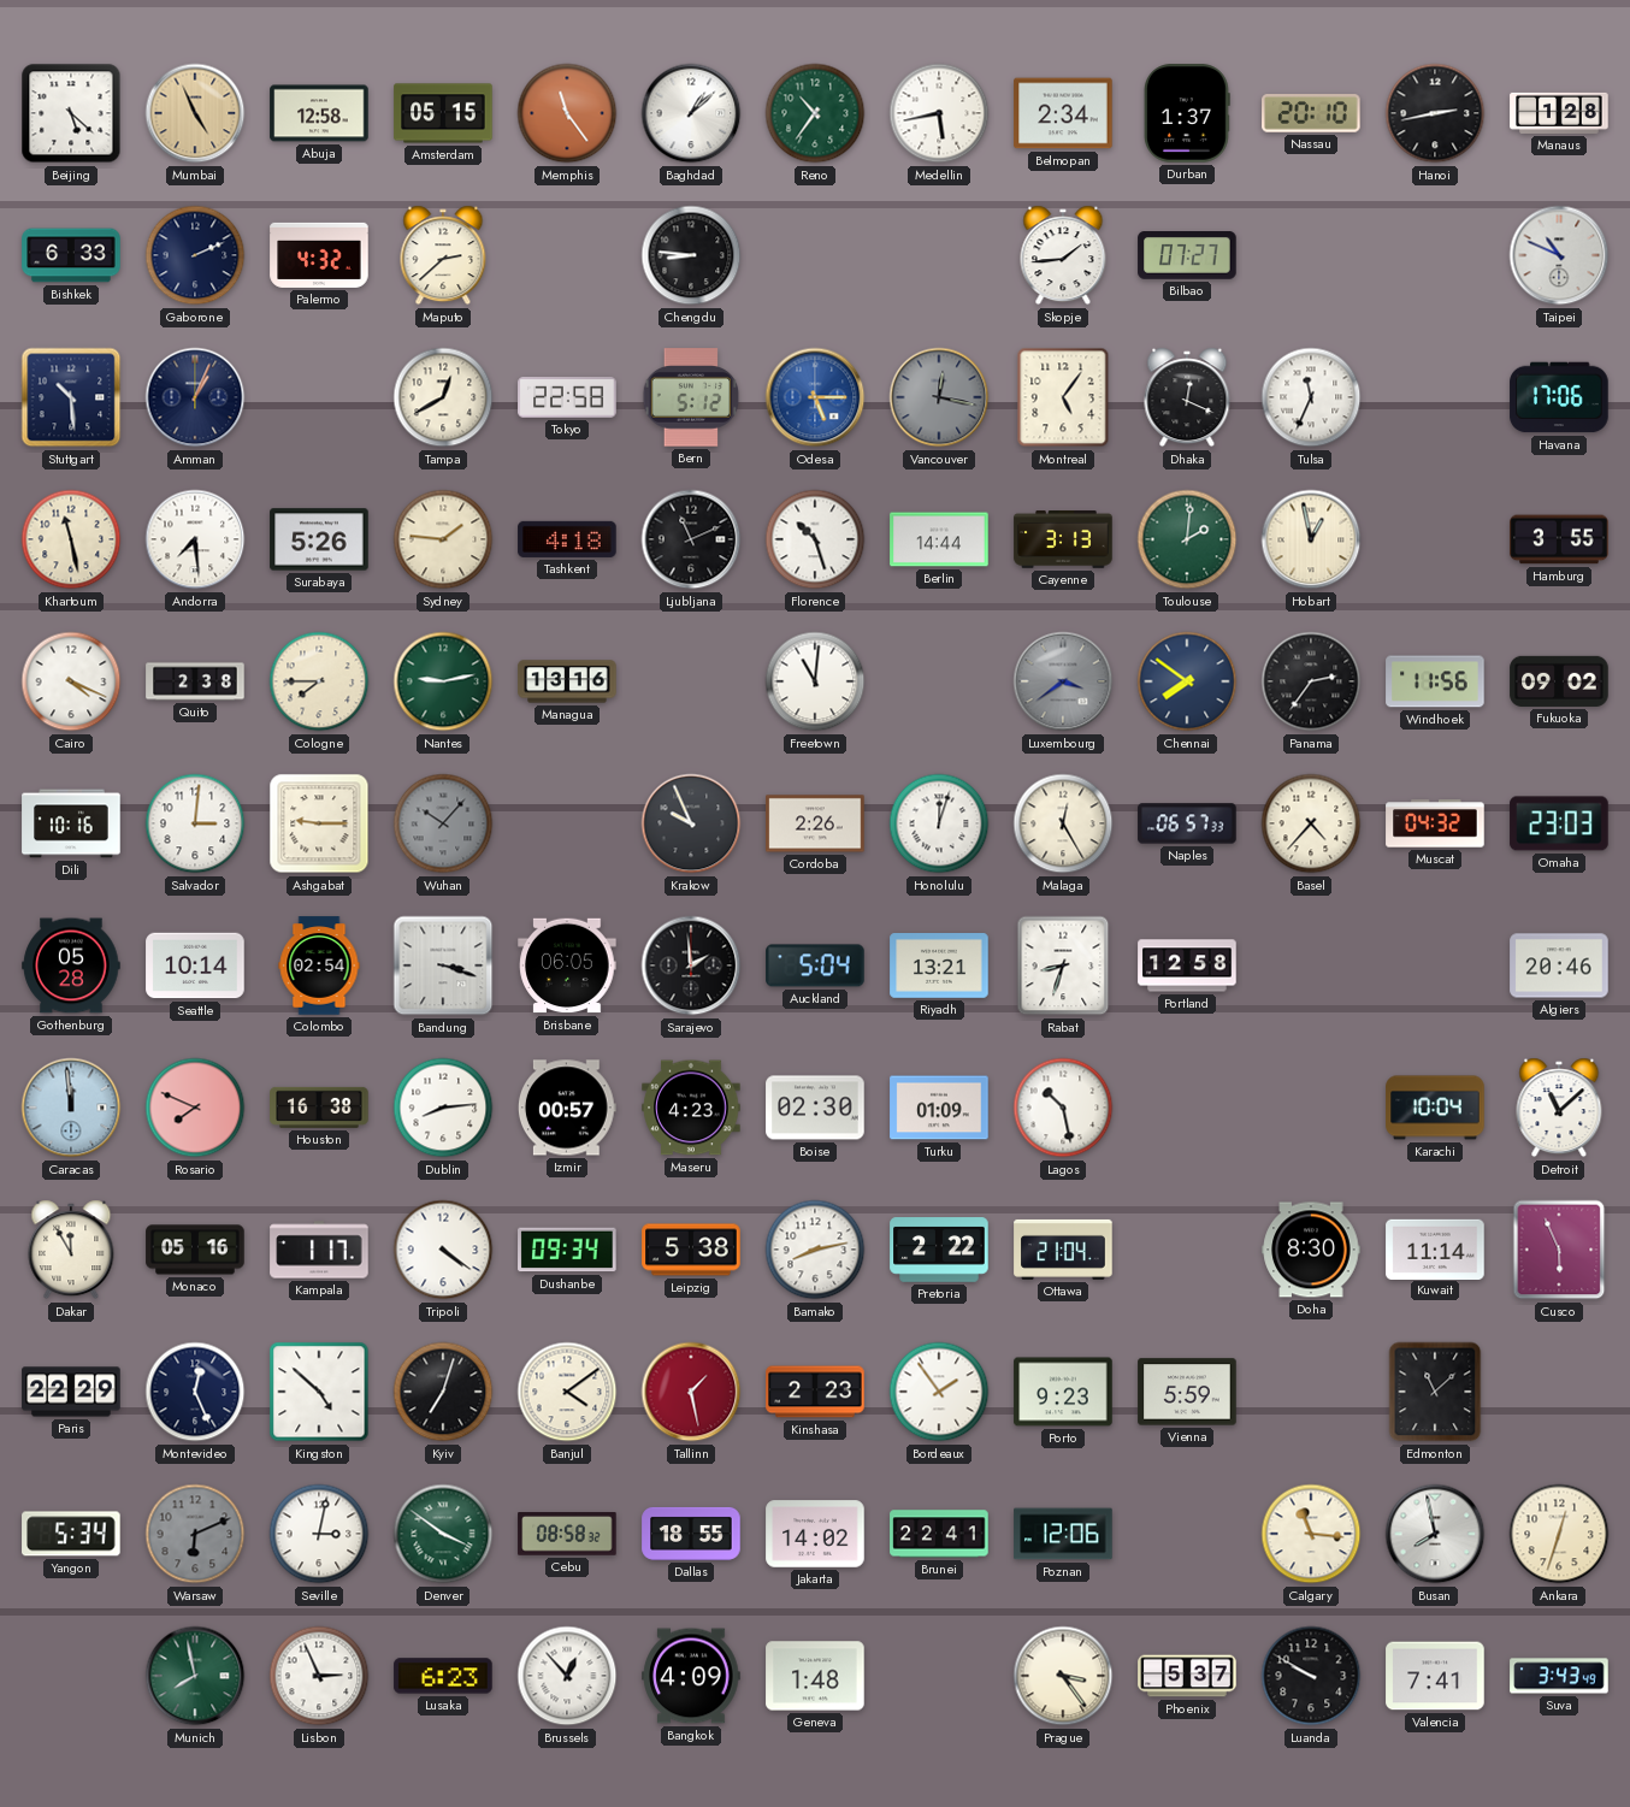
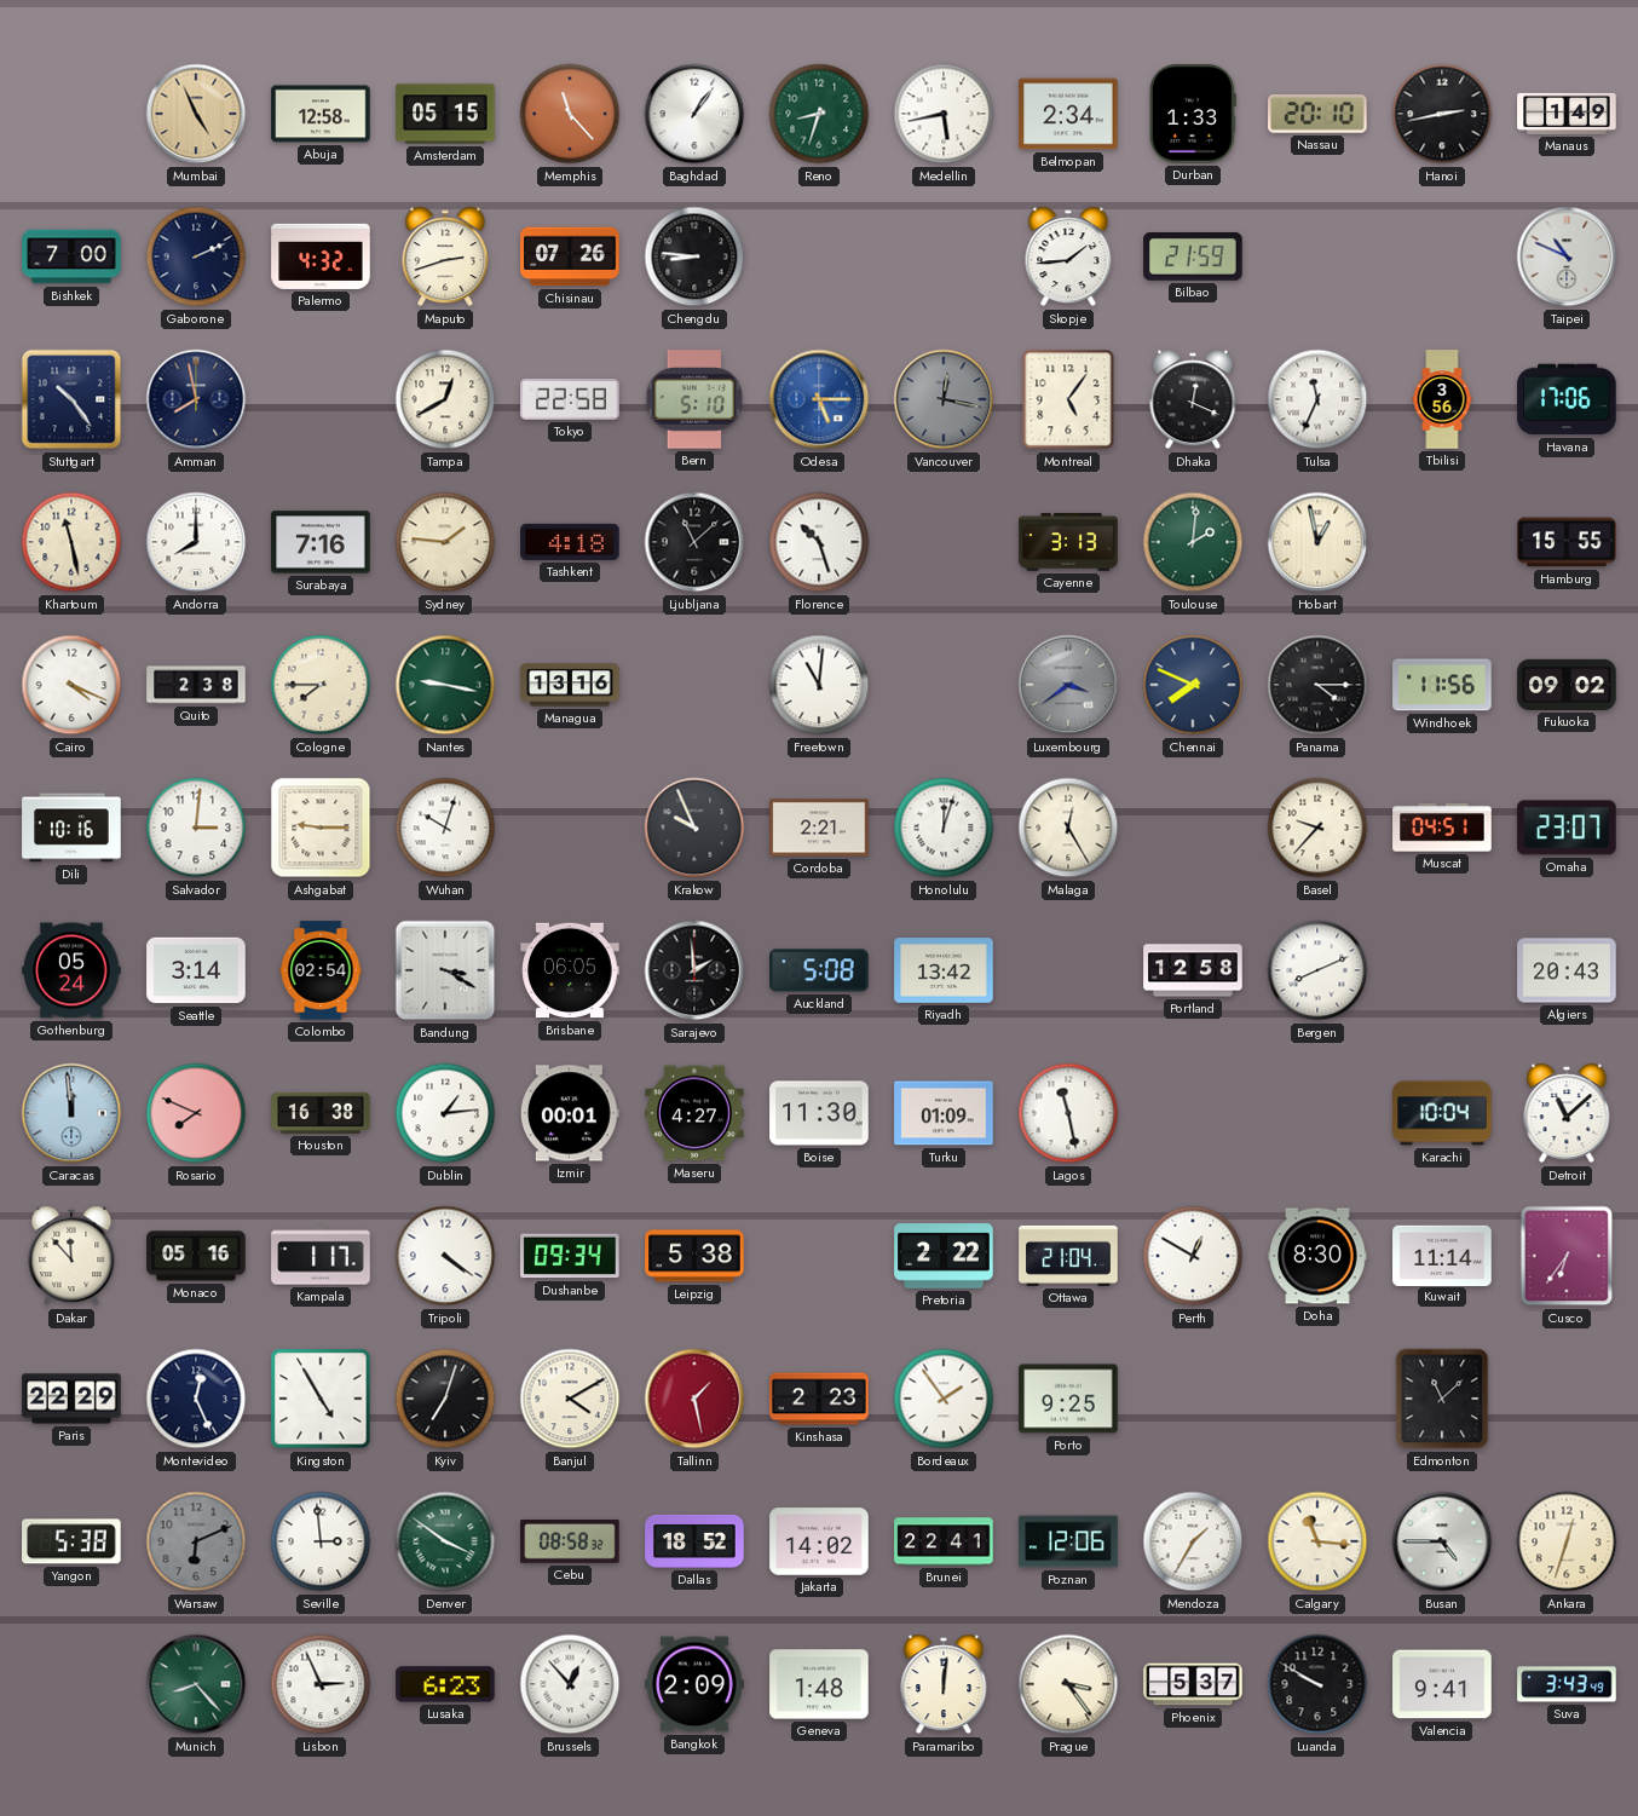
Beijing: 5:22 -> none (71, 113)
Memphis: 11:24 -> 11:23 (570, 114)
Baghdad: 1:08 -> 1:06 (694, 114)
Reno: 10:36 -> 8:33 (819, 114)
Durban: 1:37 -> 1:33 (1193, 114)
Manaus: 1:28 -> 1:49 (1567, 114)
Bishkek: 6:33 -> 7:00 (71, 256)
Maputo: 2:38 -> 2:42 (445, 256)
Chisinau: none -> 07:26 (570, 256)
Bilbao: 07:27 -> 21:59 (1193, 258)
Stuttgart: 10:29 -> 10:24 (71, 399)
Amman: 1:04 -> 7:58 (196, 399)
Bern: 5:12 -> 5:10 (694, 399)
Tbilisi: none -> 3:56 (1442, 399)
Andorra: 7:29 -> 8:00 (196, 542)
Surabaya: 5:26 -> 7:16 (321, 542)
Ljubljana: 11:11 -> 11:08 (694, 542)
Berlin: 14:44 -> none (939, 539)
Hamburg: 3:55 -> 15:55 (1567, 542)
Nantes: 9:13 -> 9:17 (445, 685)
Chennai: 7:51 -> 7:49 (1193, 685)
Panama: 2:36 -> 4:15 (1317, 685)
Wuhan: 10:07 -> 10:03 (445, 828)
Wuhan dial: grey -> white (445, 828)
Cordoba: 2:26 -> 2:21 (819, 828)
Naples: 06:57 -> none (1187, 823)
Basel: 4:37 -> 9:37 (1317, 828)
Muscat: 04:32 -> 04:51 (1442, 828)
Omaha: 23:03 -> 23:07 (1567, 828)
Gothenburg: 05:28 -> 05:24 (71, 970)
Seattle: 10:14 -> 3:14 (196, 970)
Bandung: 3:18 -> 3:20 (445, 970)
Auckland: 5:04 -> 5:08 (819, 970)
Riyadh: 13:21 -> 13:42 (944, 972)
Rabat: 8:33 -> none (1063, 965)
Bergen: none -> 8:11 (1317, 970)
Algiers: 20:46 -> 20:43 (1567, 970)
Dublin: 8:14 -> 1:14 (445, 1113)
Izmir: 00:57 -> 00:01 (570, 1113)
Maseru: 4:23 -> 4:27 (694, 1113)
Boise: 02:30 -> 11:30 (819, 1113)
Lagos: 10:28 -> 11:28 (1068, 1113)
Dakar: 11:55 -> 11:53 (71, 1256)
Bamako: 8:13 -> none (815, 1250)
Perth: none -> 12:50 (1193, 1256)
Cusco: 5:56 -> 6:36 (1567, 1256)
Kingston: 4:52 -> 4:55 (321, 1399)
Banjul: 4:09 -> 4:10 (570, 1399)
Porto: 9:23 -> 9:25 (1068, 1399)
Vienna: 5:59 -> none (1187, 1392)
Yangon: 5:34 -> 5:38 (71, 1541)
Seville: 3:02 -> 2:59 (321, 1541)
Dallas: 18:55 -> 18:52 (694, 1541)
Mendoza: none -> 1:35 (1193, 1541)
Busan: 7:58 -> 4:45 (1442, 1541)
Munich: 7:58 -> 8:23 (196, 1684)
Bangkok: 4:09 -> 2:09 (694, 1684)
Paramaribo: none -> 12:01 (944, 1684)
Valencia: 7:41 -> 9:41 (1442, 1684)
